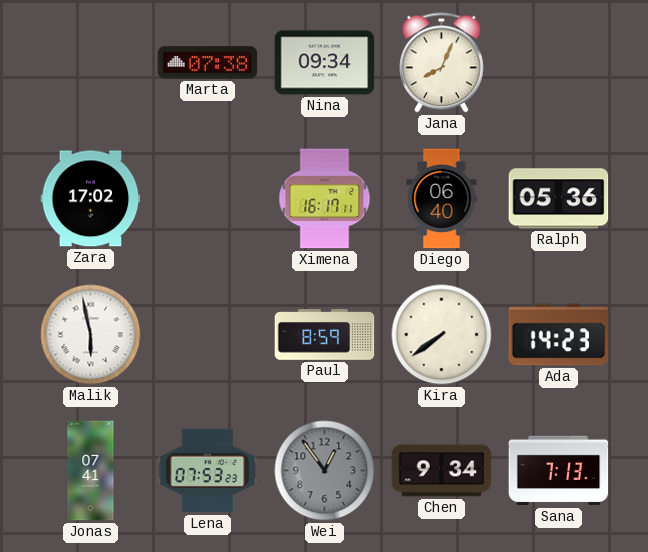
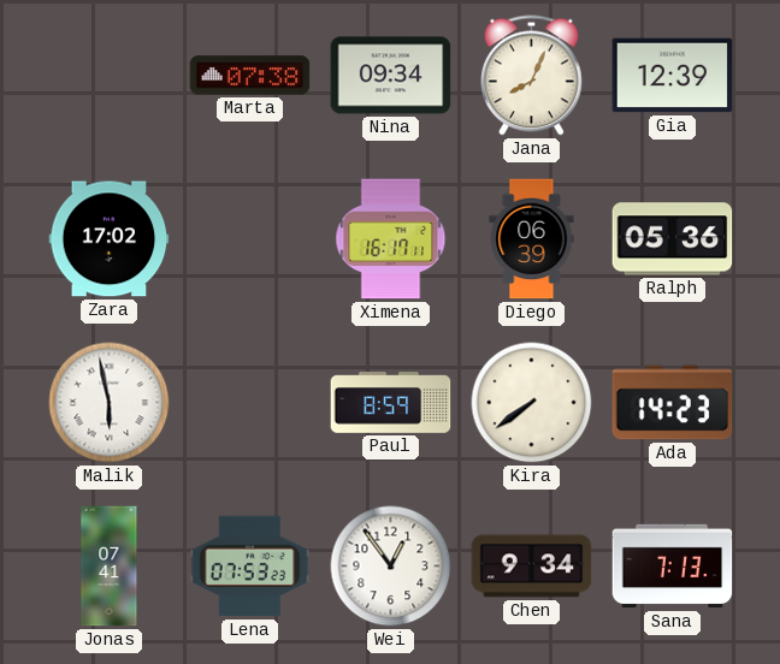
Gia: none -> 12:39 (673, 76)
Diego: 06:40 -> 06:39 (532, 239)
Wei dial: grey -> white (391, 567)
